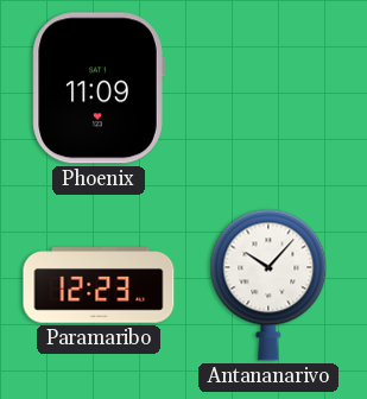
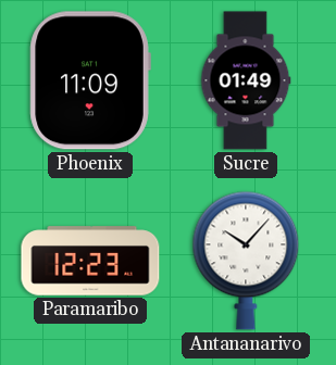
Sucre: none -> 01:49 (246, 80)
